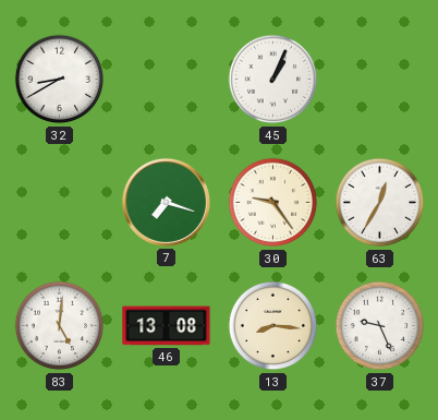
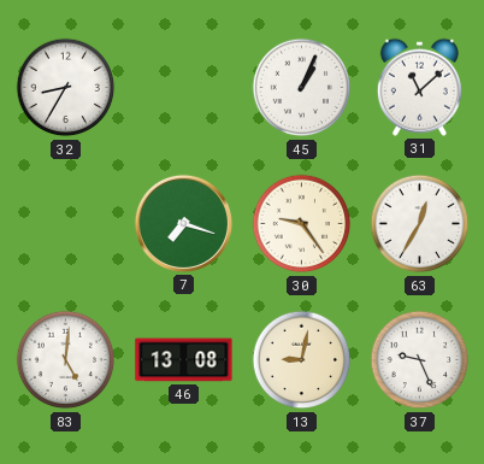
32: 8:40 -> 8:35 (66, 88)
31: none -> 11:08 (419, 87)
13: 8:16 -> 9:02 (302, 360)
